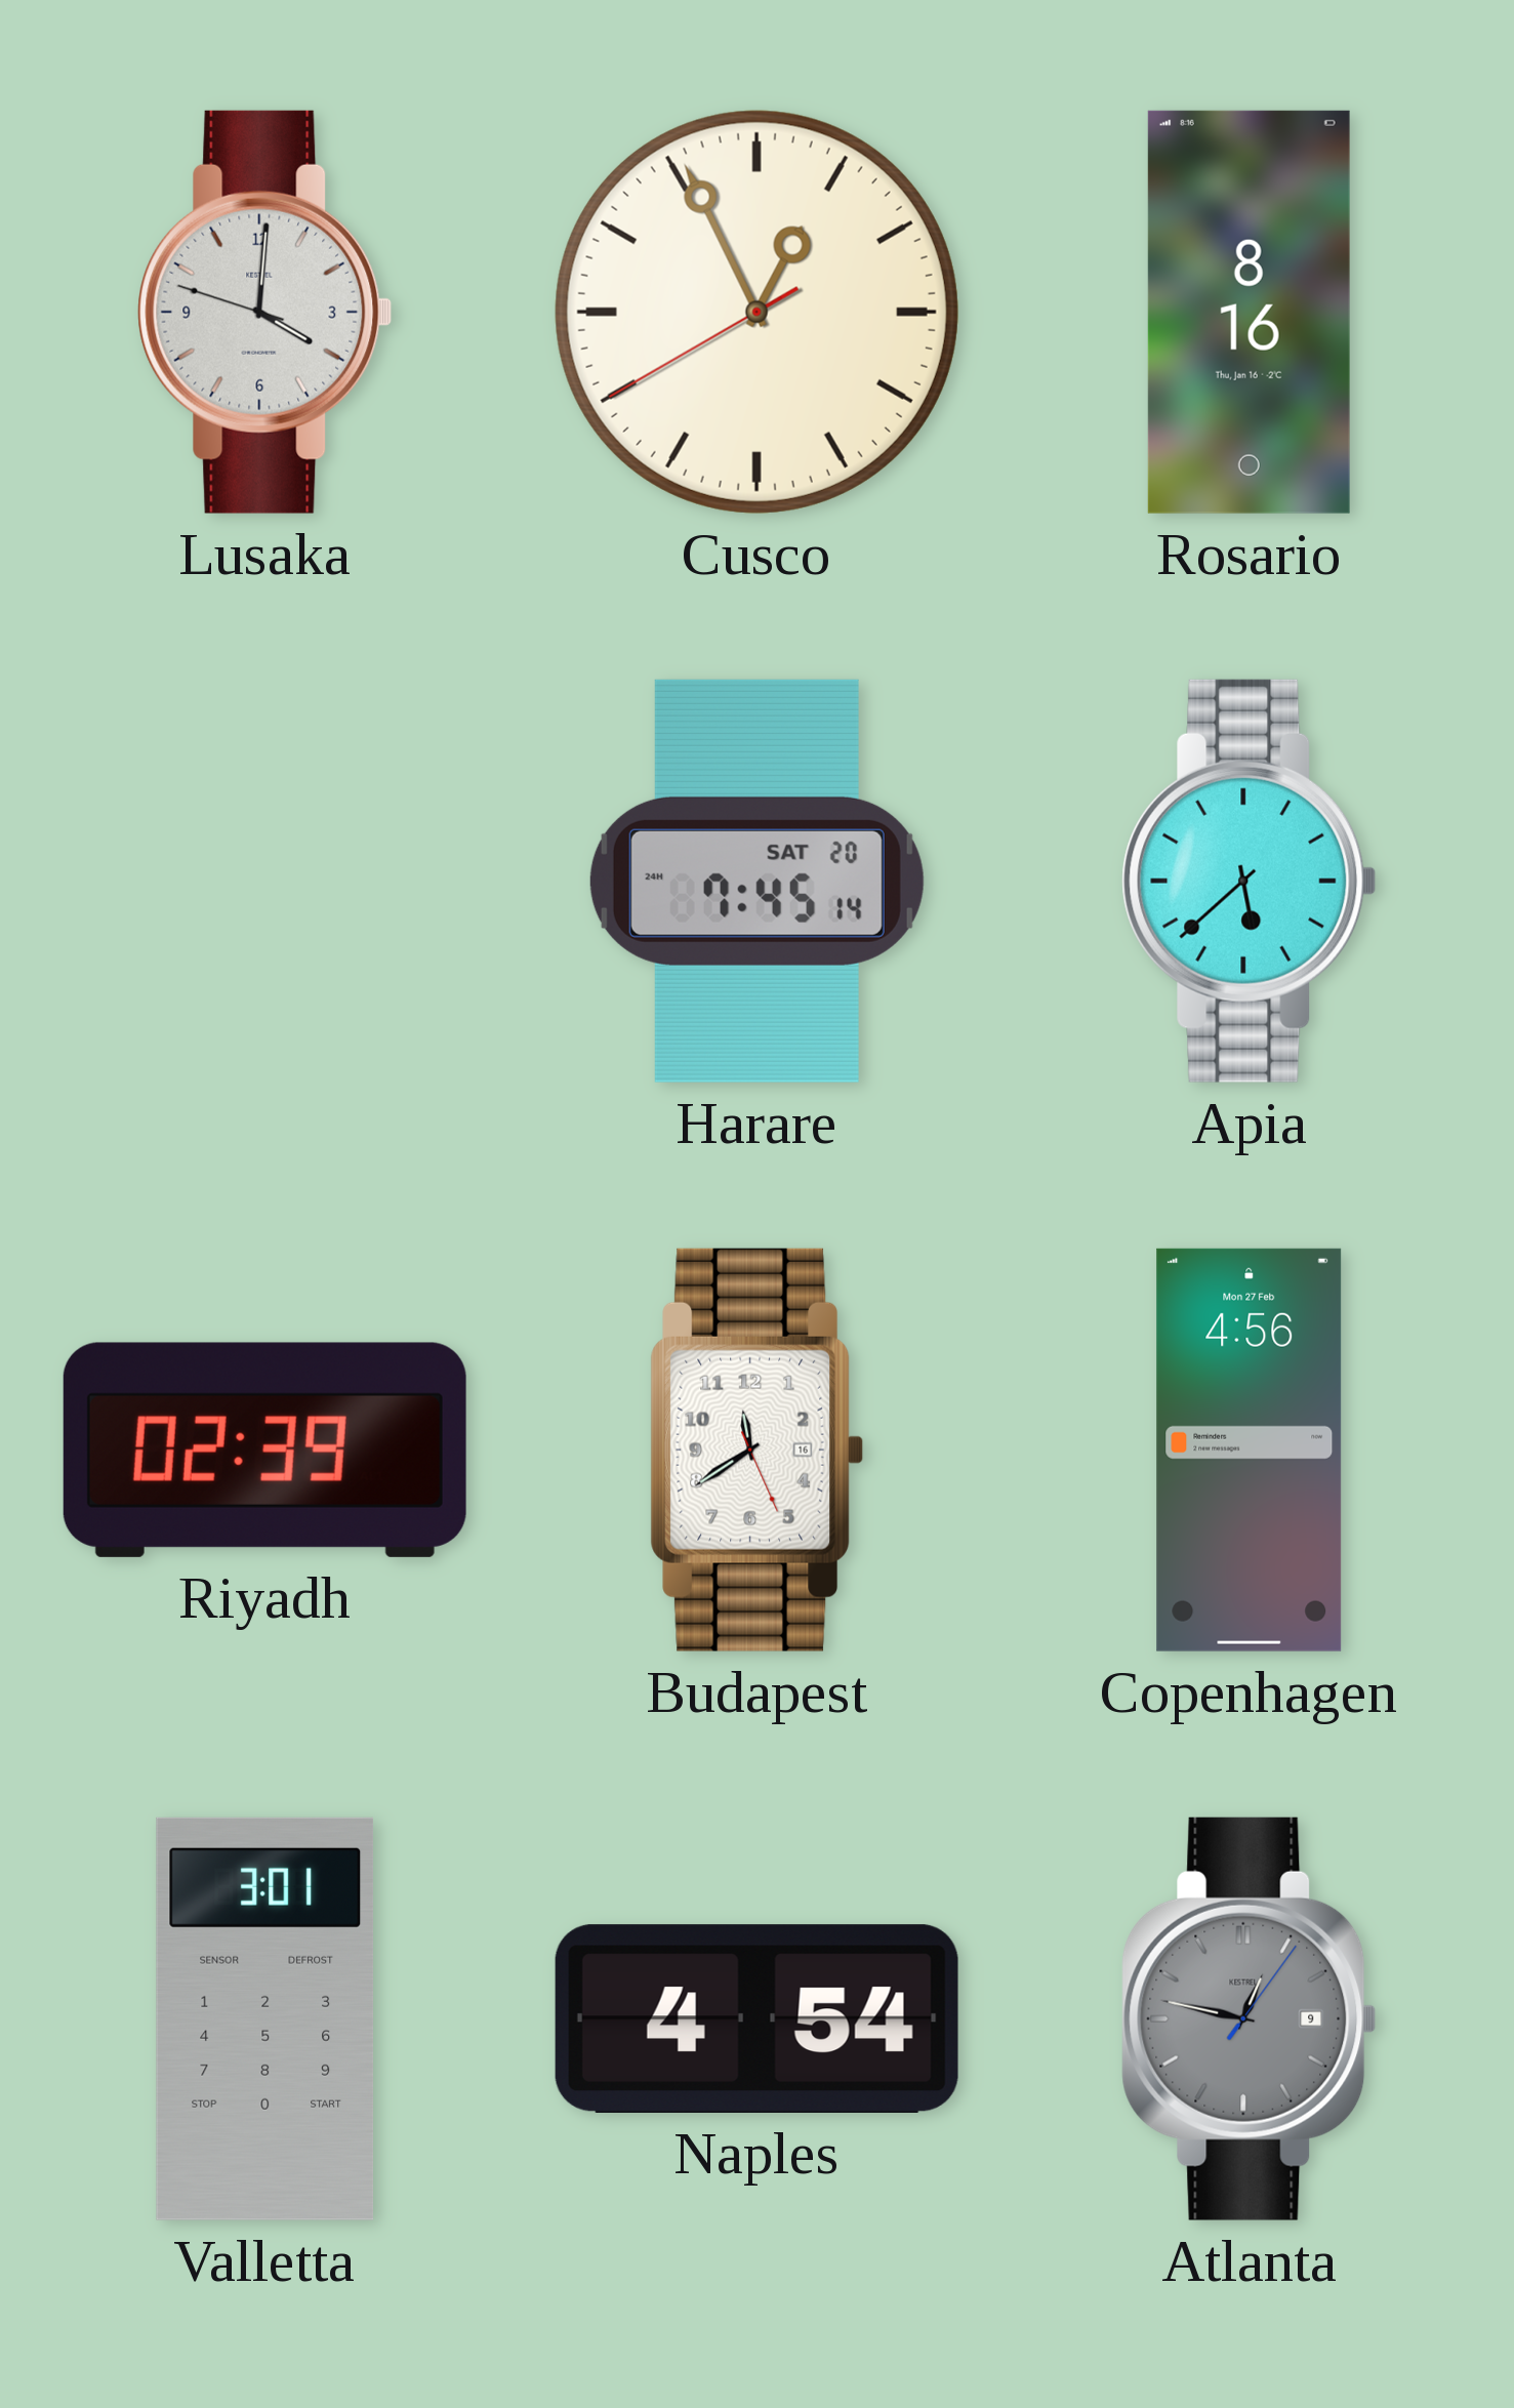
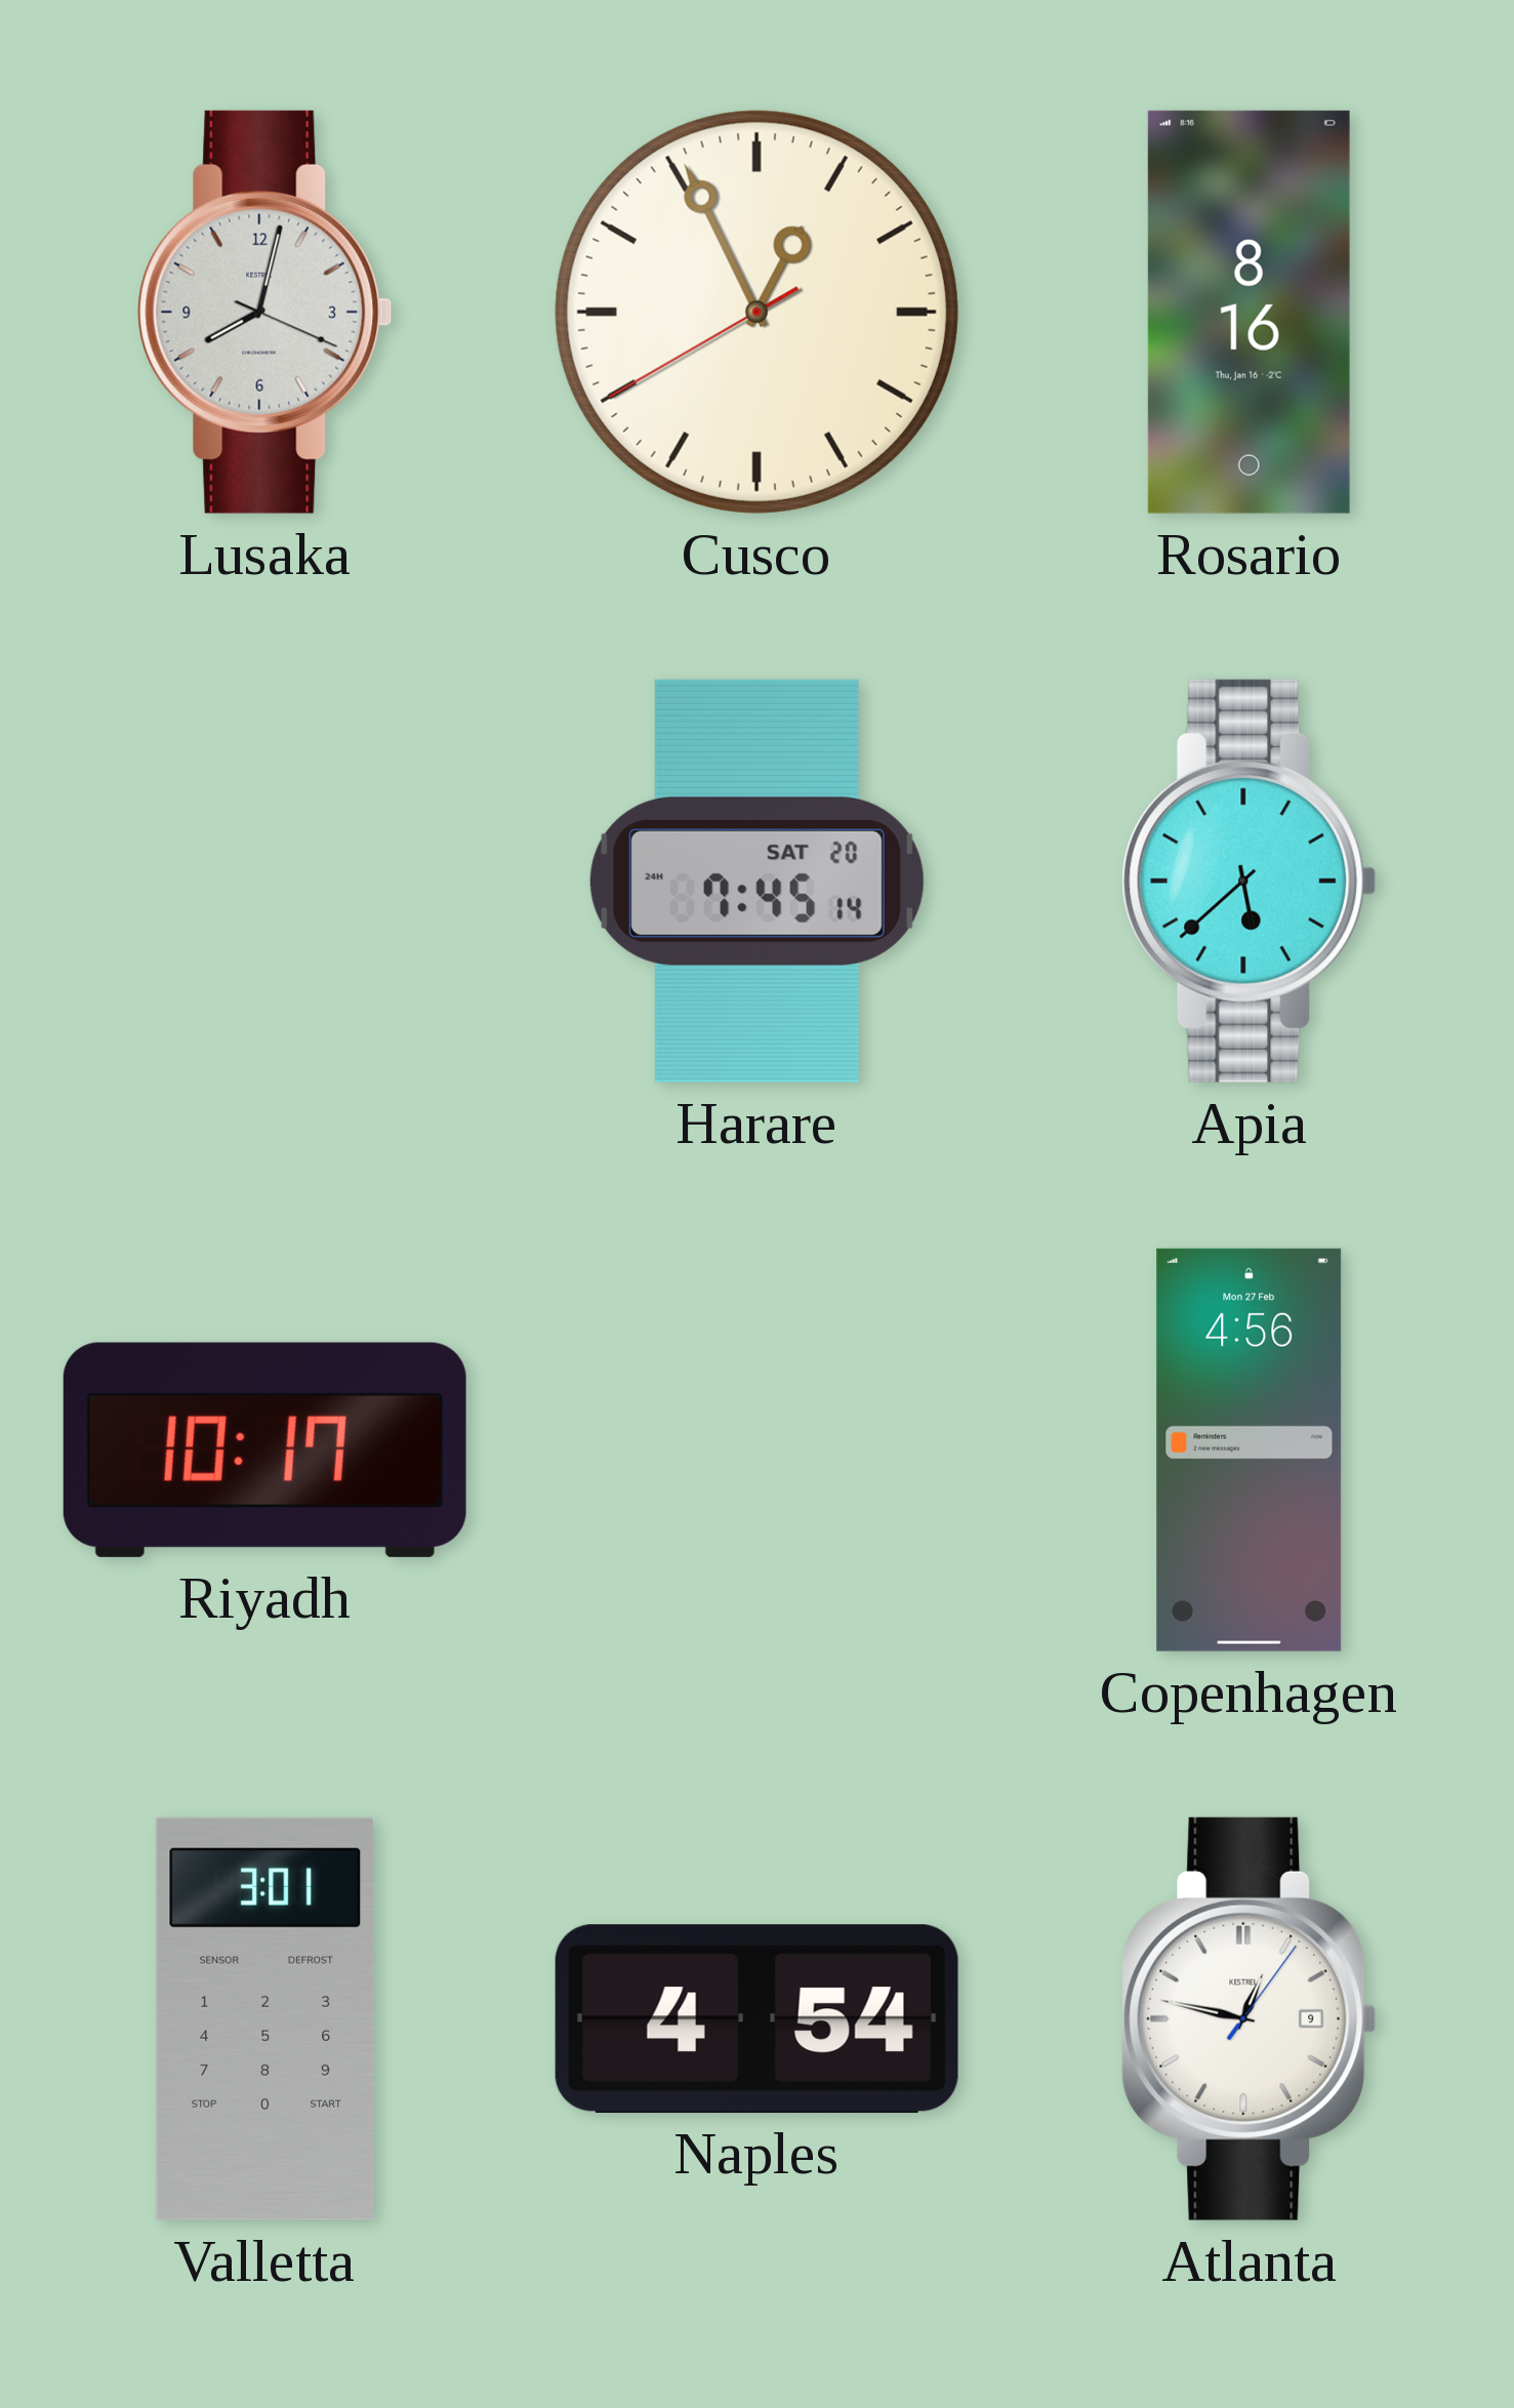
Lusaka: 4:00 -> 8:02 (265, 312)
Riyadh: 02:39 -> 10:17 (264, 1450)
Budapest: 11:39 -> none (758, 1450)
Atlanta dial: grey -> white (1250, 2018)
